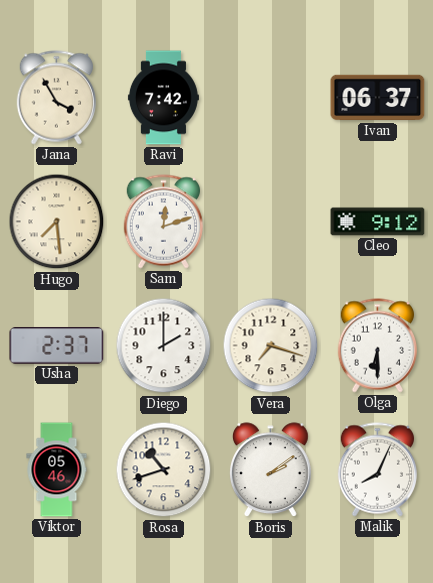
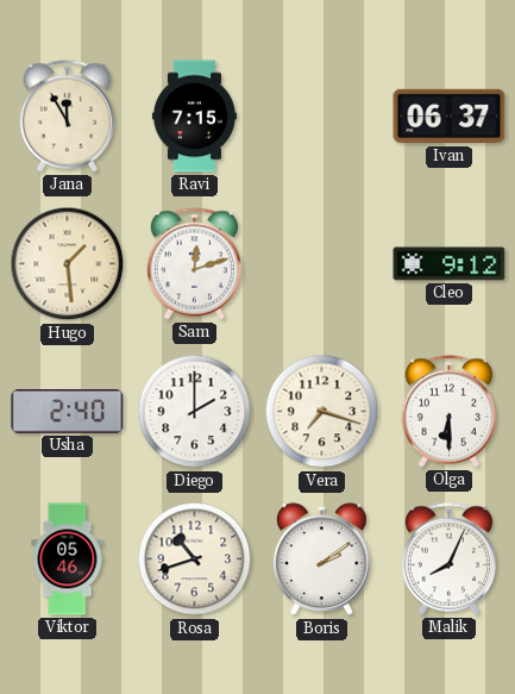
Jana: 3:55 -> 11:55 (67, 117)
Ravi: 7:42 -> 7:15 (194, 117)
Hugo: 7:29 -> 1:29 (68, 264)
Usha: 2:37 -> 2:40 (68, 412)
